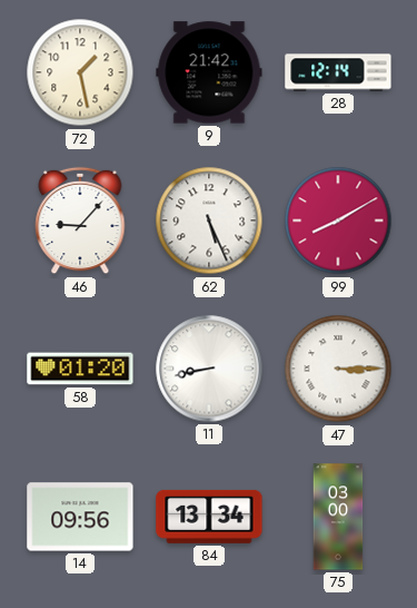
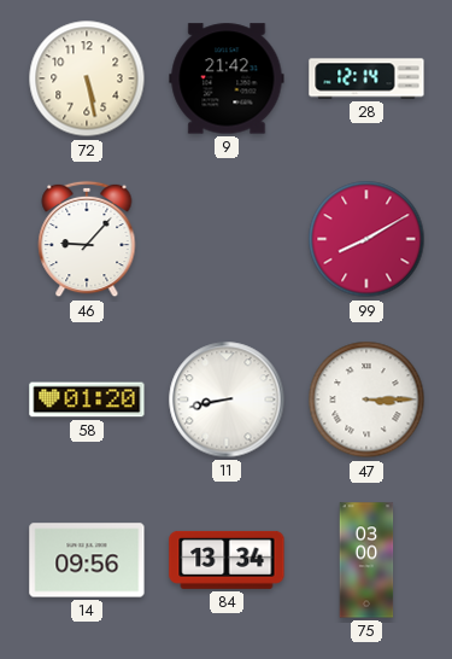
72: 1:28 -> 5:28 (87, 78)
62: 5:26 -> none (209, 220)
